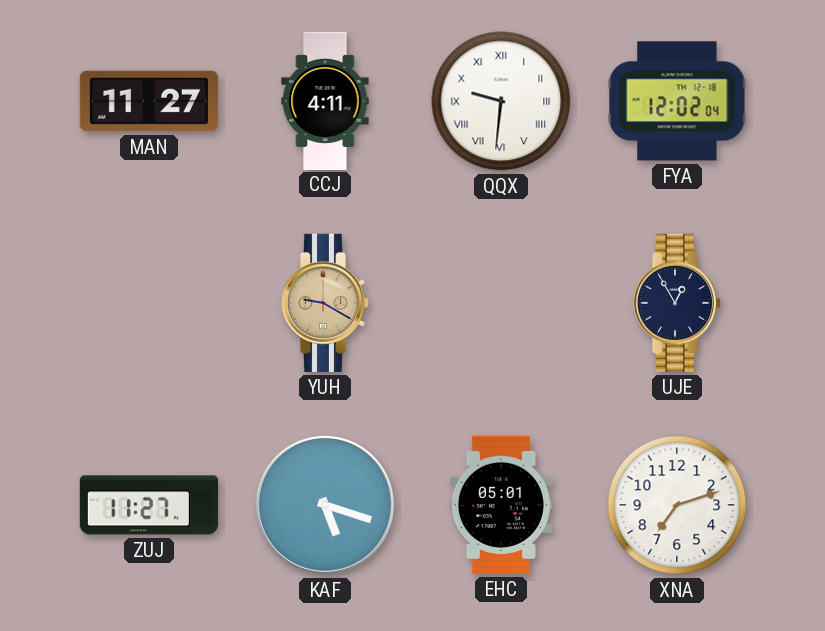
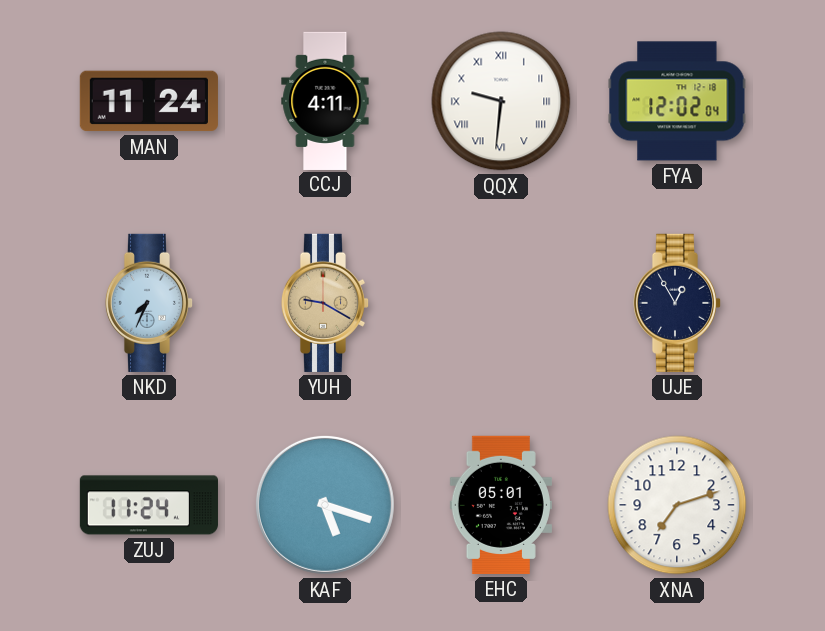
MAN: 11:27 -> 11:24 (149, 101)
NKD: none -> 7:34 (149, 303)
ZUJ: 11:27 -> 11:24 (149, 505)
